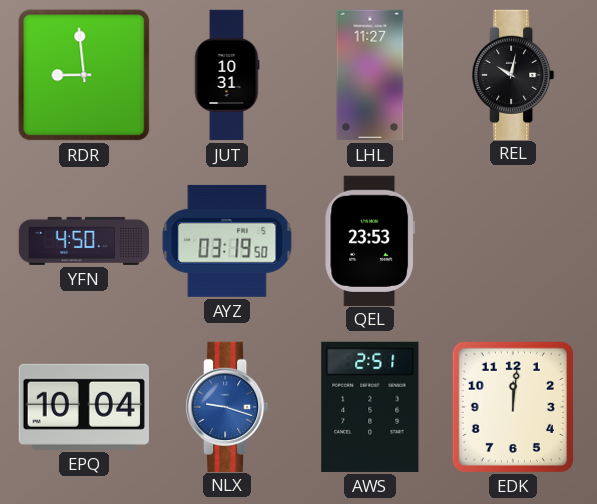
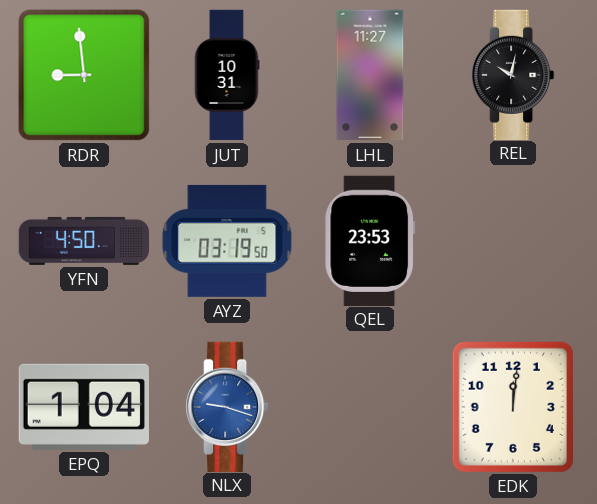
EPQ: 10:04 -> 1:04 (84, 407)
AWS: 2:51 -> none (370, 407)
